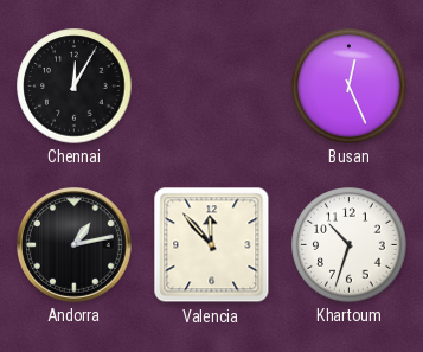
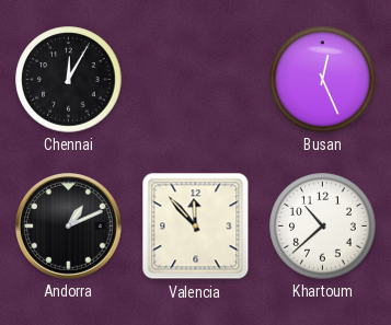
Andorra: 1:13 -> 1:11 (69, 227)
Khartoum: 10:33 -> 10:38 (323, 227)
